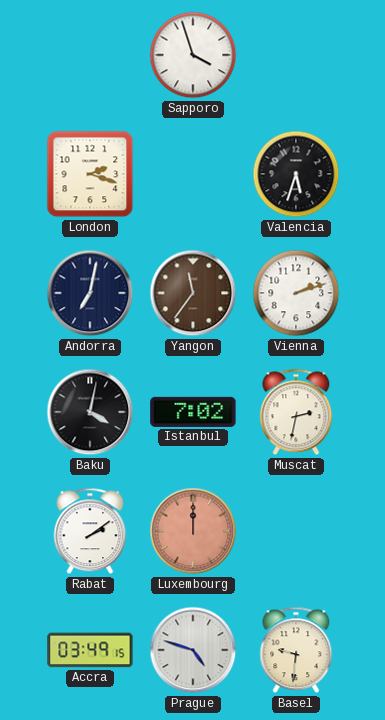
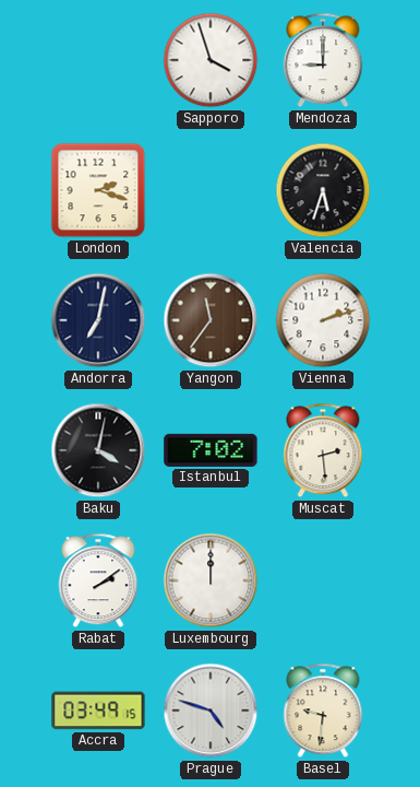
Mendoza: none -> 9:00 (323, 60)
Muscat: 2:32 -> 2:29 (323, 450)
Luxembourg dial: salmon -> white (211, 580)
